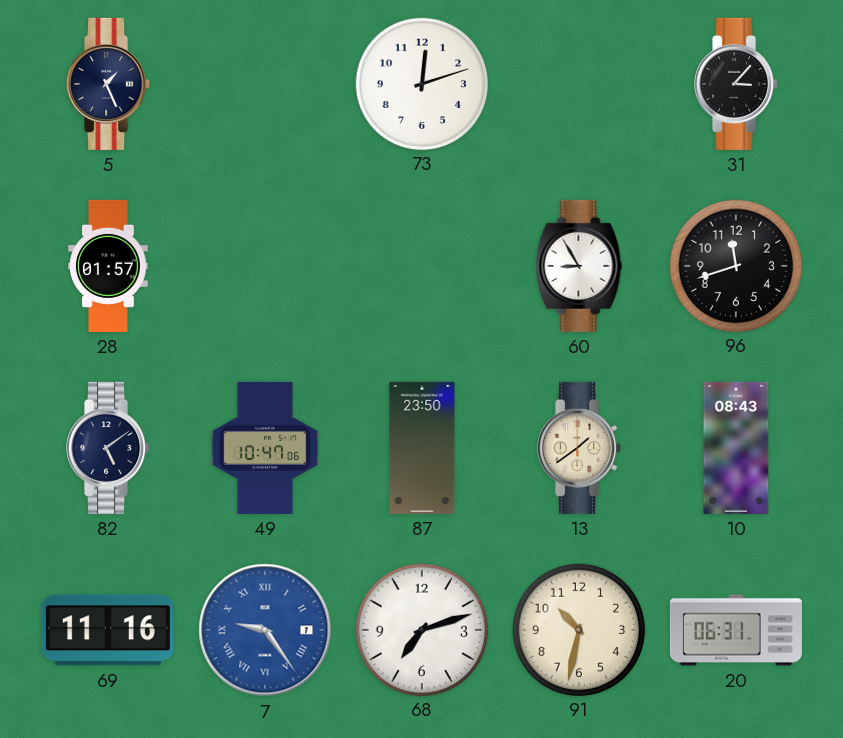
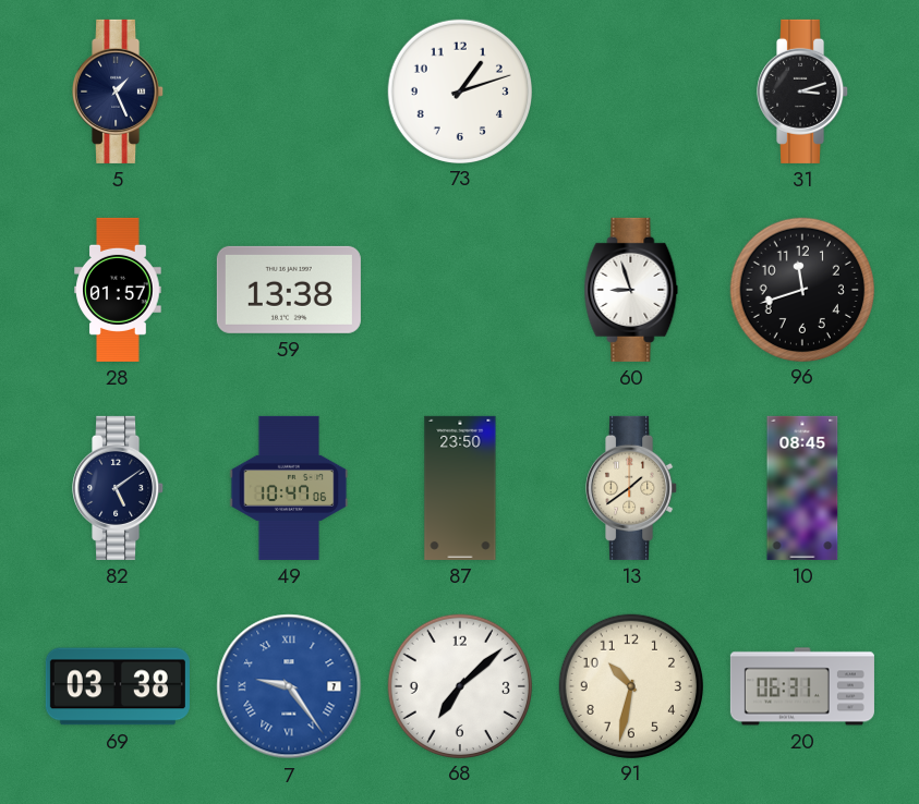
73: 12:12 -> 1:12 (459, 90)
31: 3:07 -> 3:12 (803, 92)
59: none -> 13:38 (289, 290)
60: 8:55 -> 8:57 (631, 290)
10: 08:43 -> 08:45 (802, 488)
69: 11:16 -> 03:38 (118, 686)
68: 7:12 -> 7:08 (459, 685)
